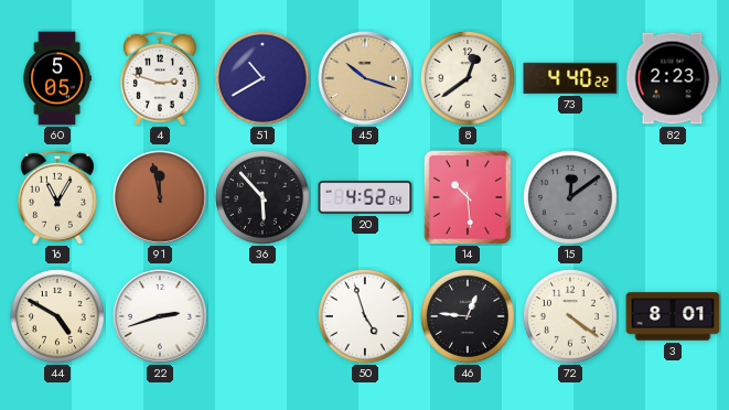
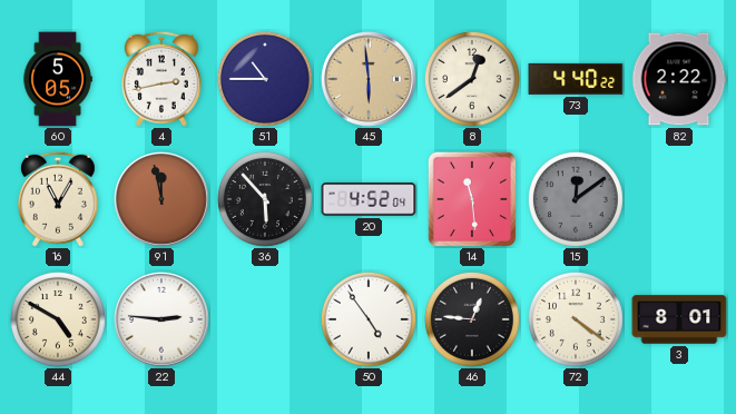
4: 2:48 -> 2:43 (161, 79)
51: 10:40 -> 10:45 (265, 79)
45: 10:18 -> 5:59 (370, 80)
82: 2:23 -> 2:22 (679, 79)
14: 10:29 -> 11:29 (472, 199)
22: 2:42 -> 2:46 (163, 321)
50: 4:57 -> 4:54 (369, 319)
